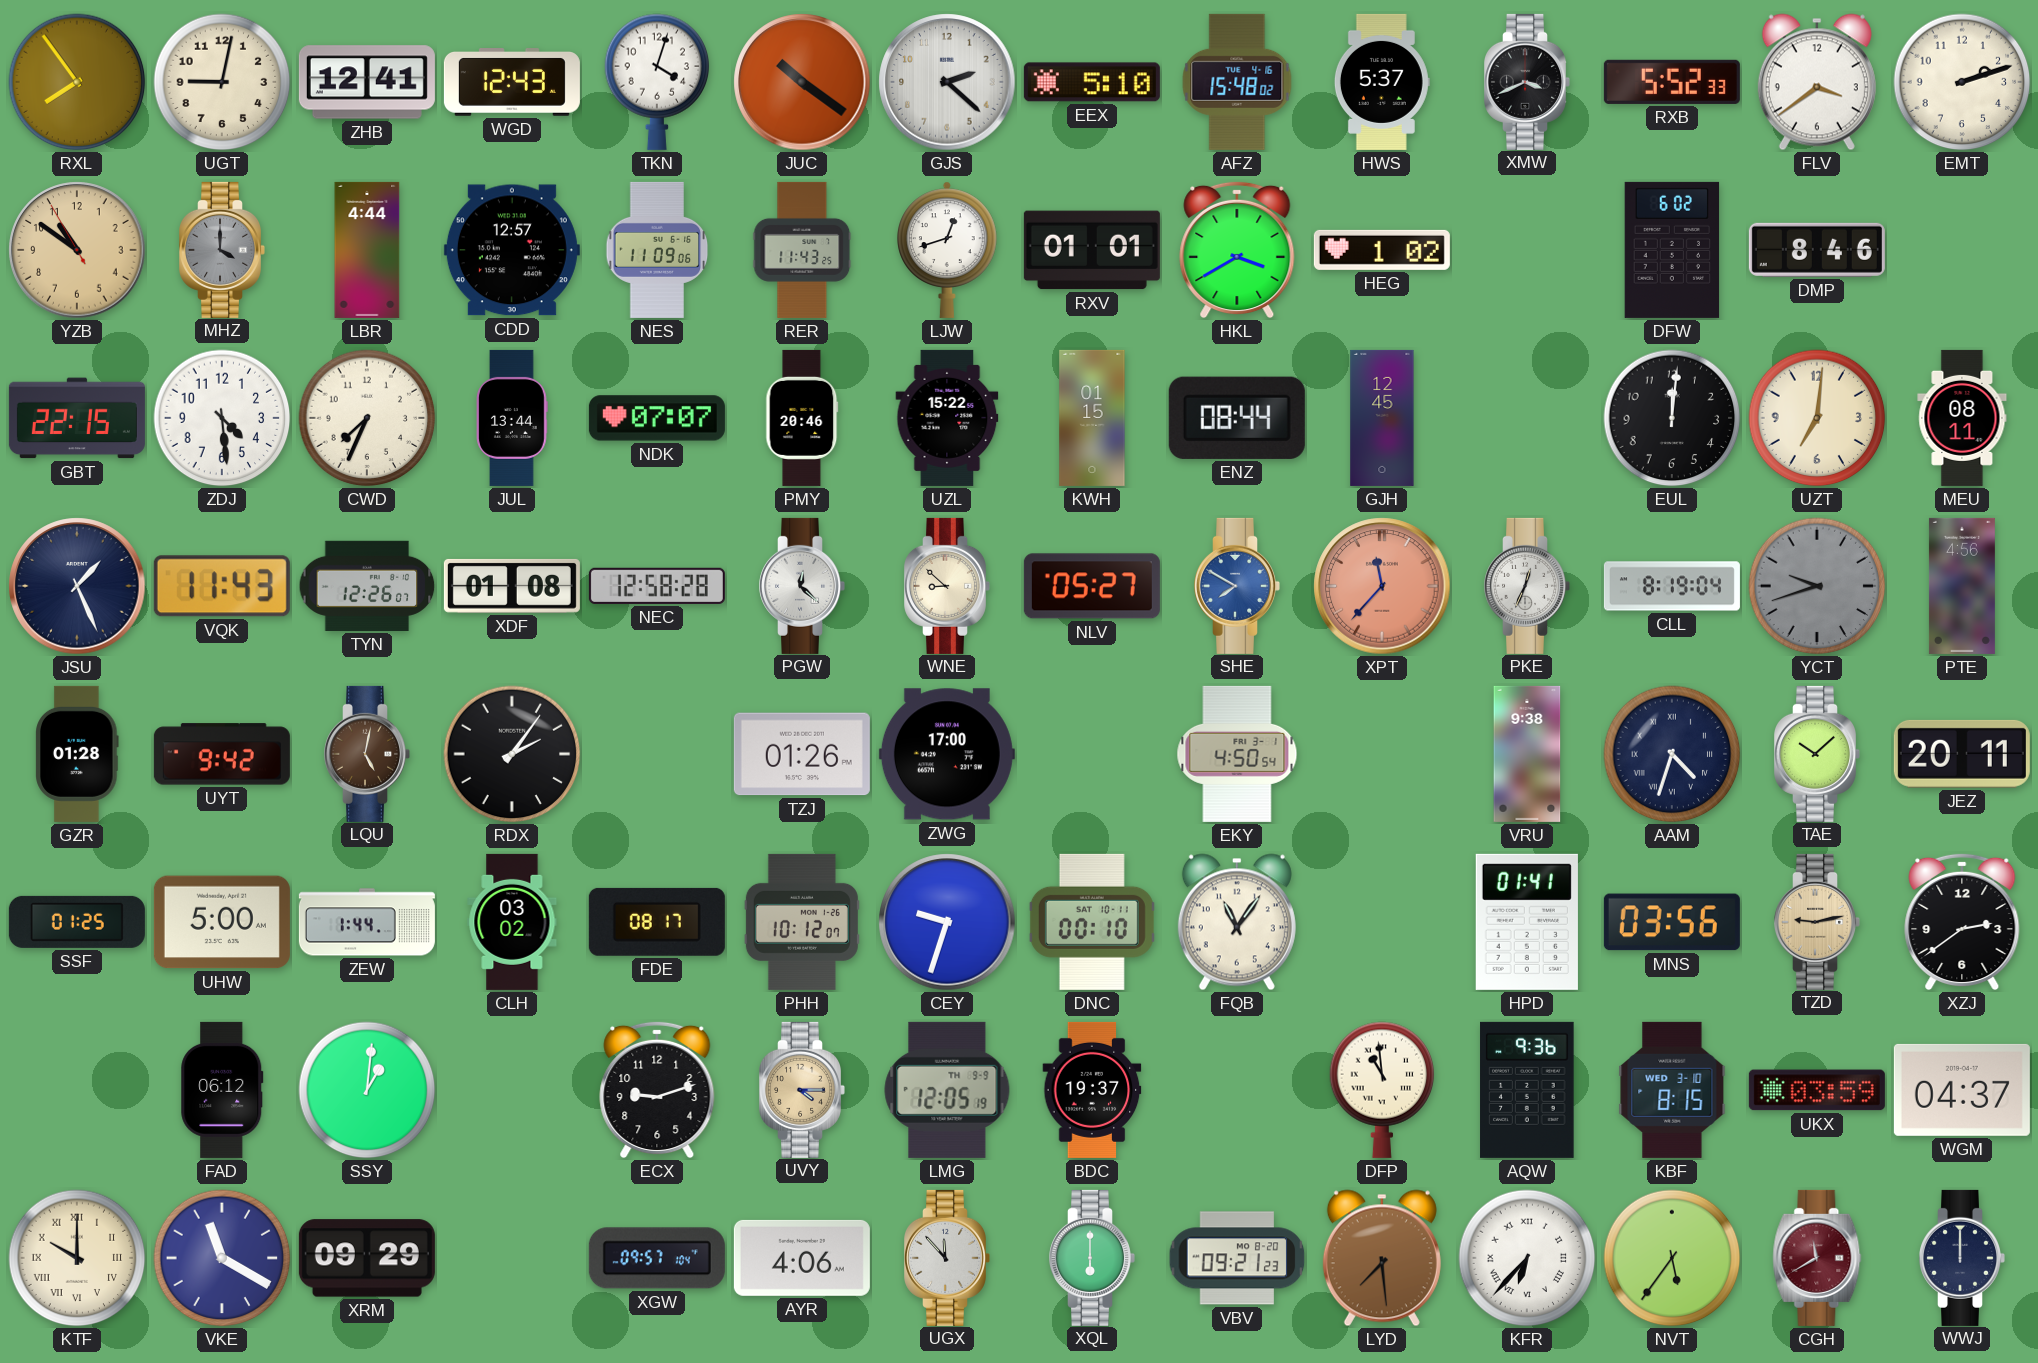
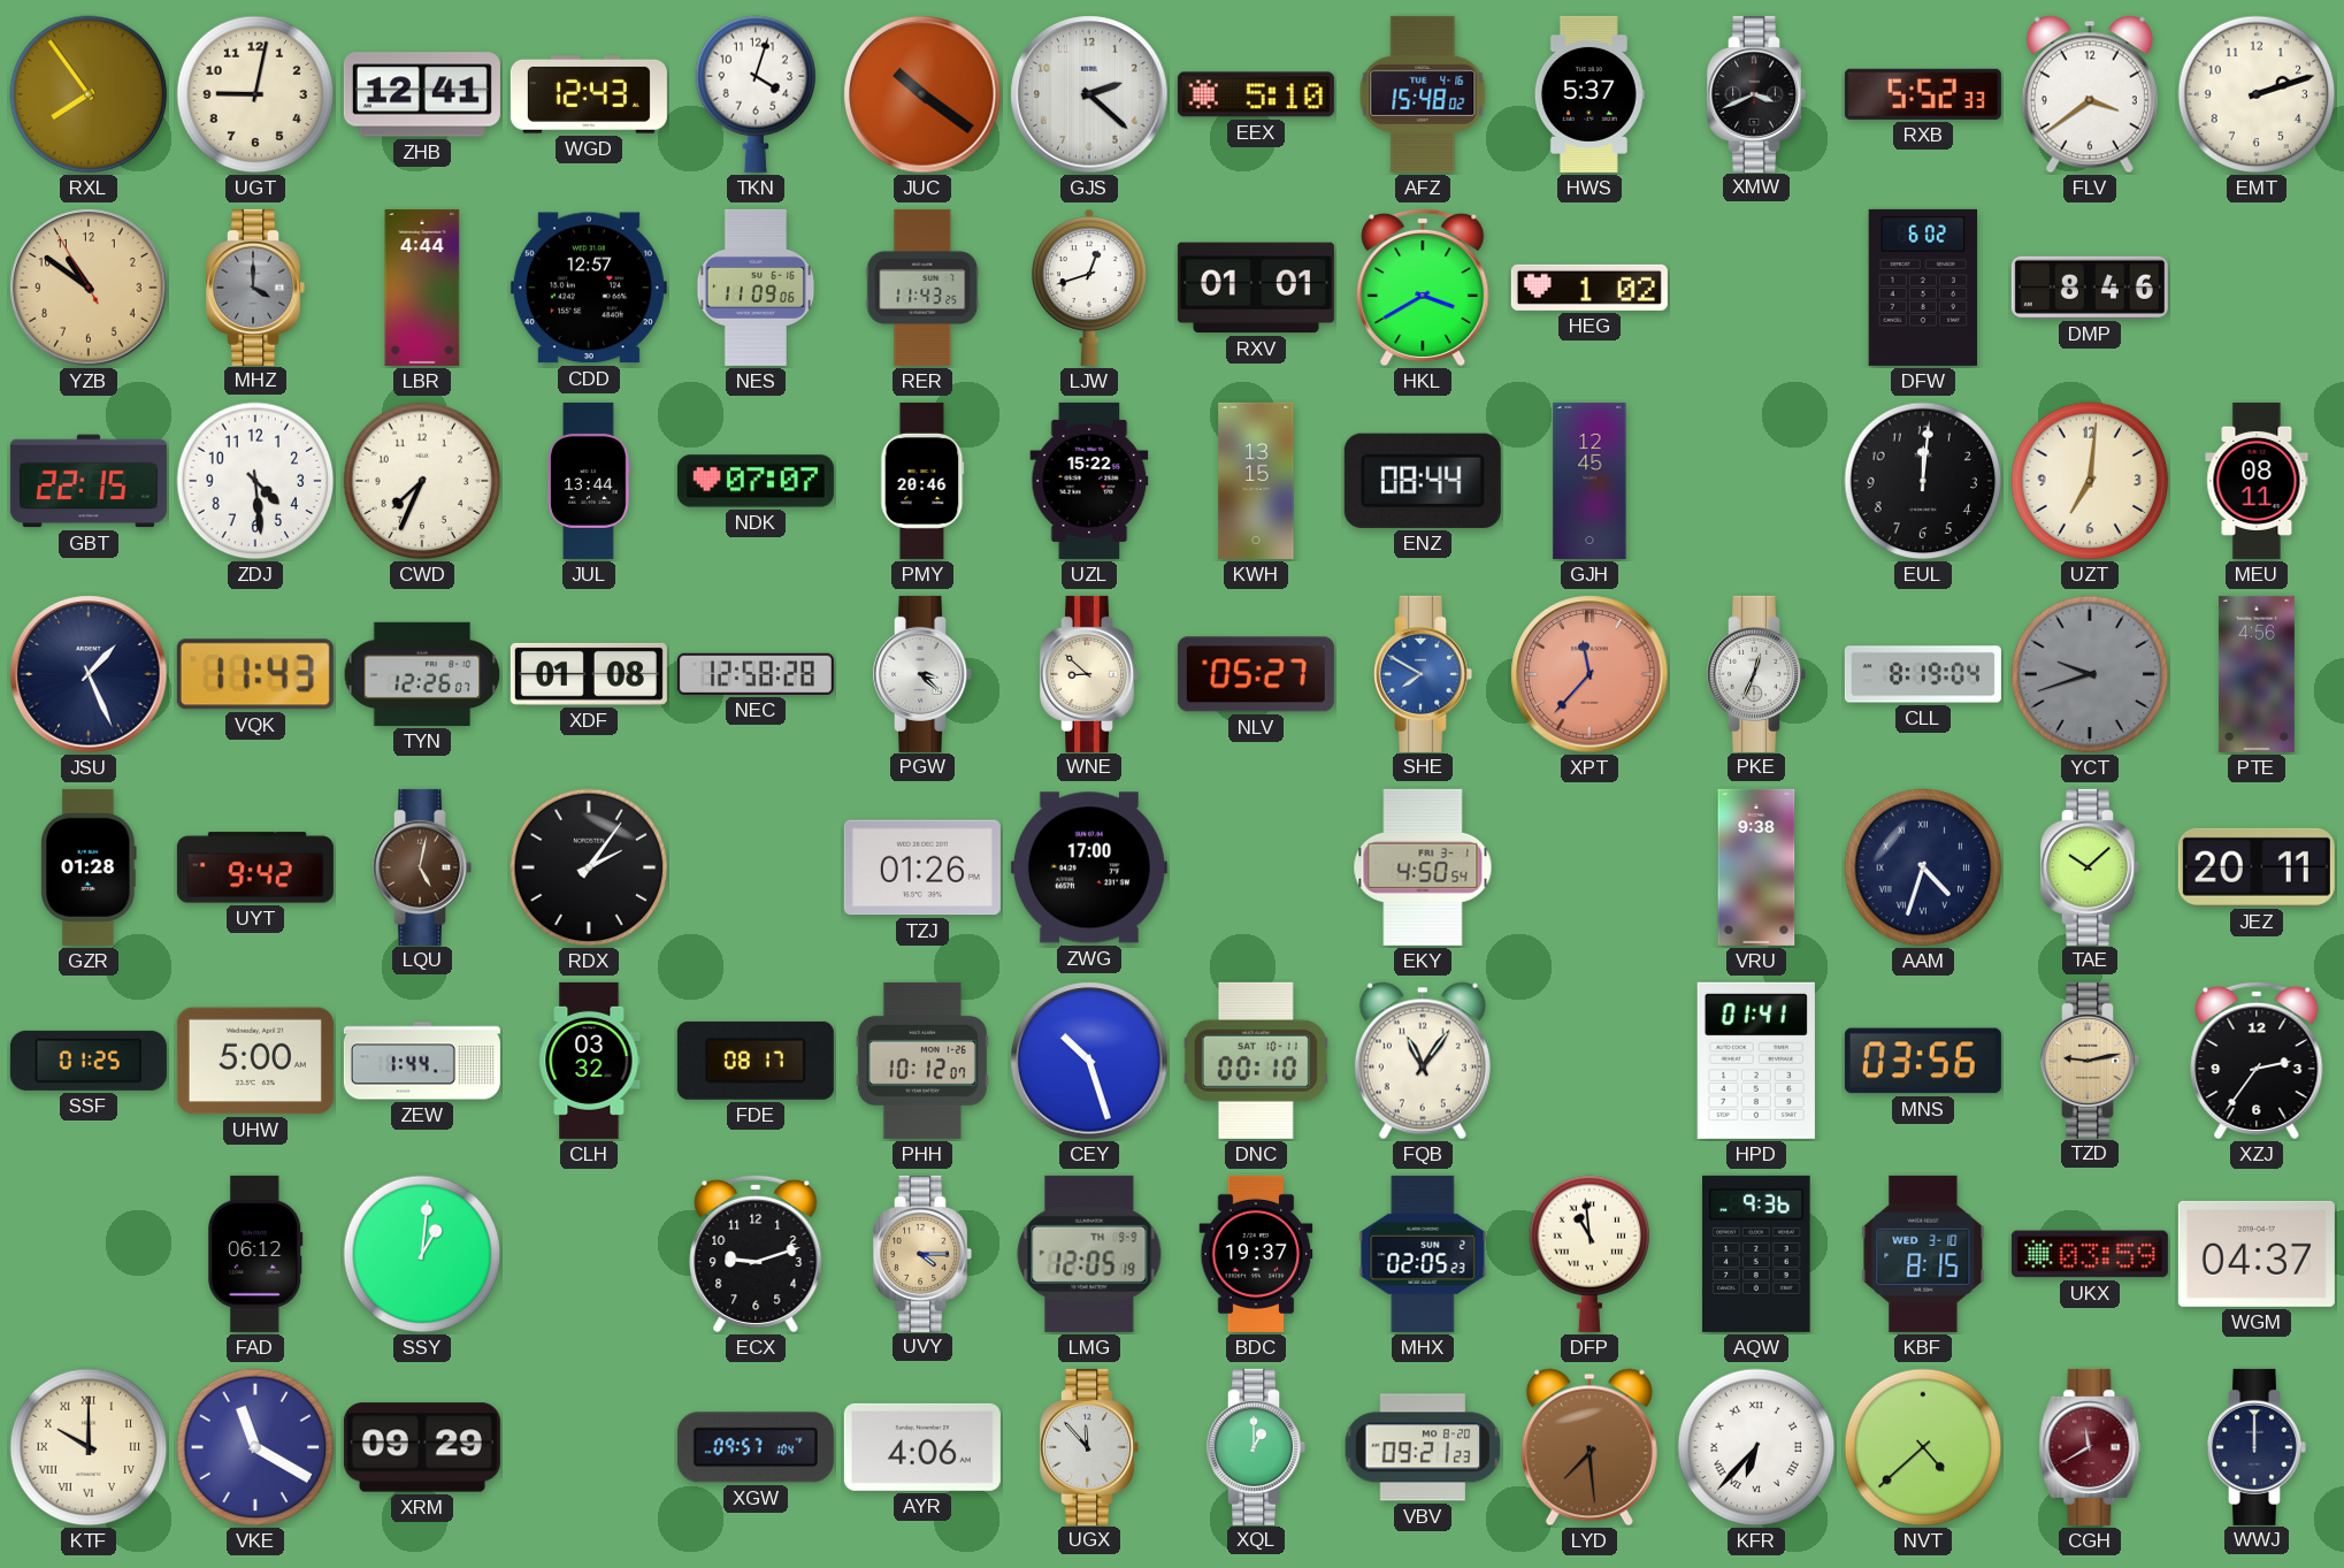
KWH: 01:15 -> 13:15 (1256, 481)
PGW: 12:22 -> 3:22 (922, 674)
CLH: 03:02 -> 03:32 (589, 1061)
CEY: 9:33 -> 10:27 (1089, 1061)
XZJ: 2:39 -> 2:36 (2257, 1061)
MHX: none -> 02:05 (1423, 1254)
XQL: 6:00 -> 1:00 (1256, 1447)
NVT: 5:36 -> 4:38 (1923, 1447)
